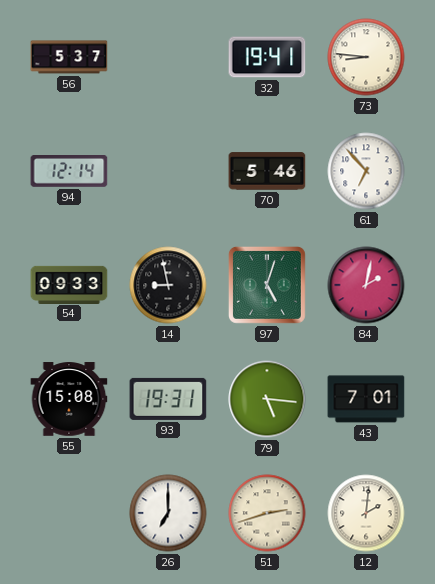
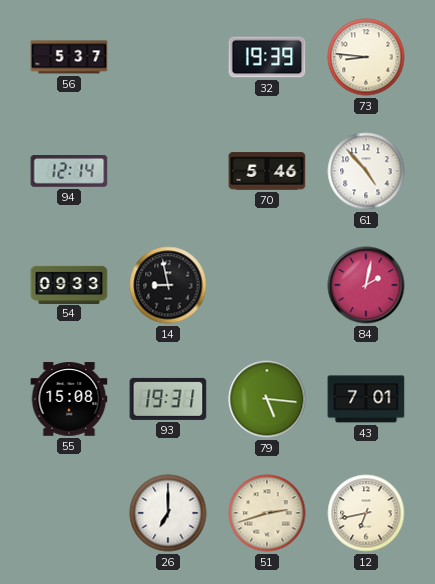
32: 19:41 -> 19:39 (267, 57)
61: 6:53 -> 4:53 (366, 171)
97: 5:03 -> none (267, 285)
12: 2:01 -> 6:43 (366, 513)
